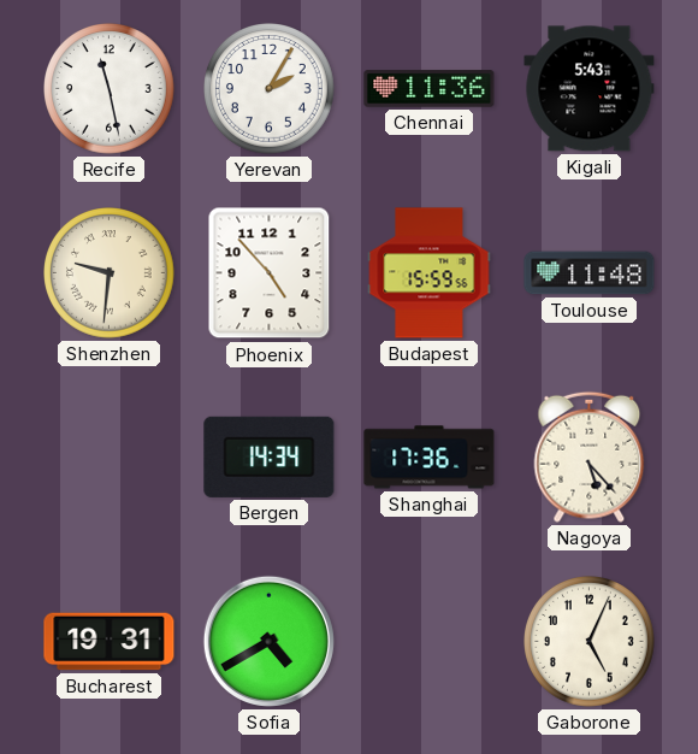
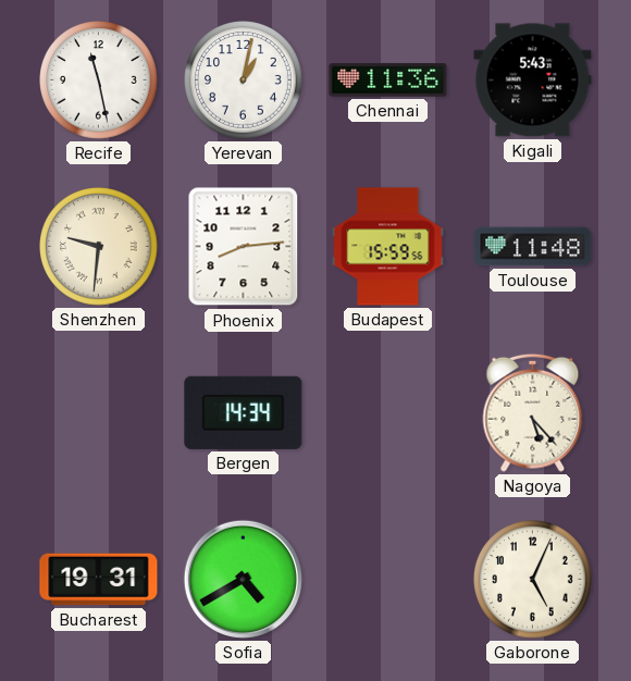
Yerevan: 2:05 -> 1:02 (244, 81)
Phoenix: 4:53 -> 8:14 (244, 247)
Shanghai: 17:36 -> none (430, 458)
